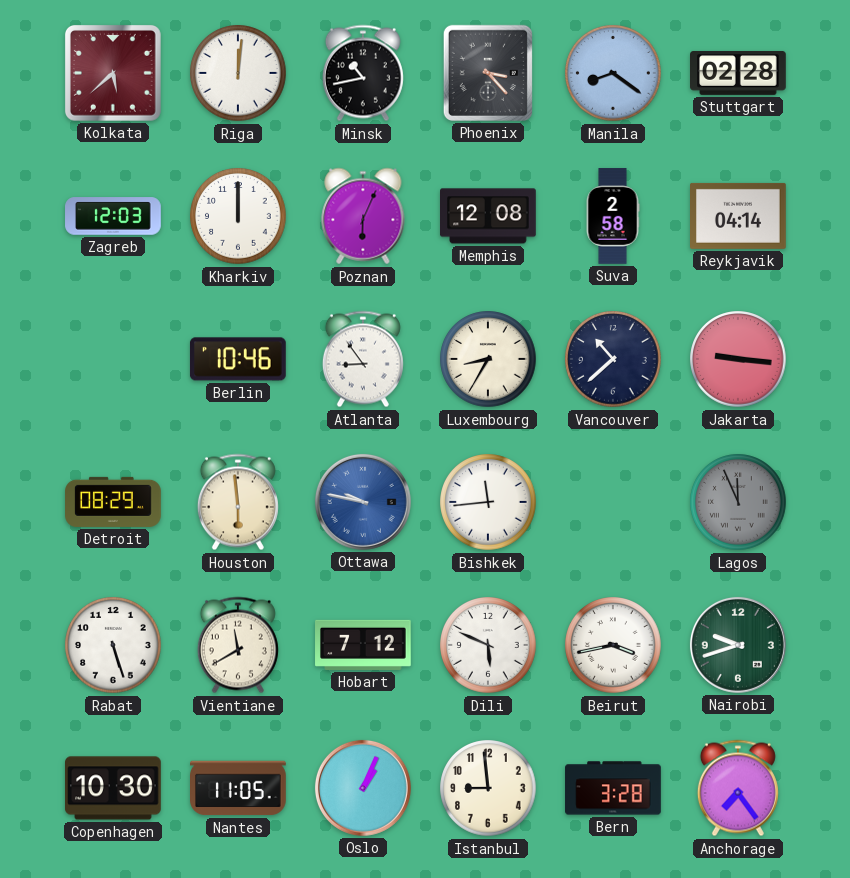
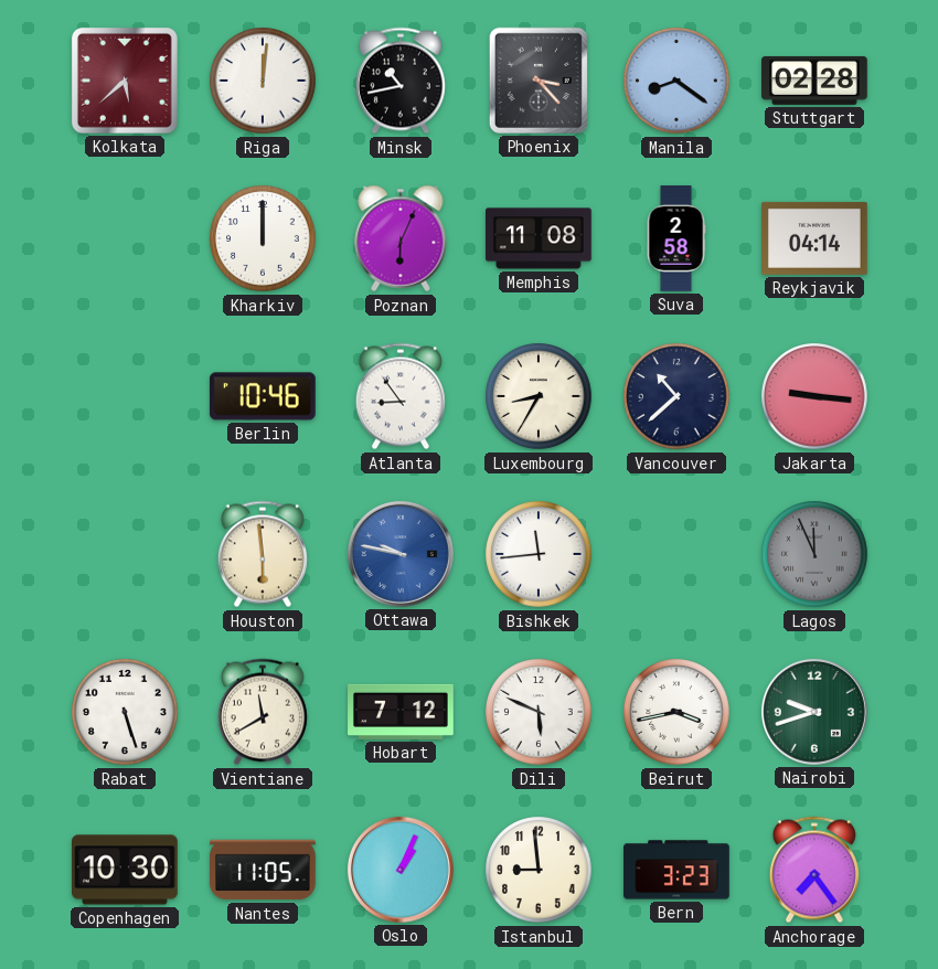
Zagreb: 12:03 -> none (113, 216)
Memphis: 12:08 -> 11:08 (540, 238)
Detroit: 08:29 -> none (113, 502)
Bern: 3:28 -> 3:23 (676, 870)
